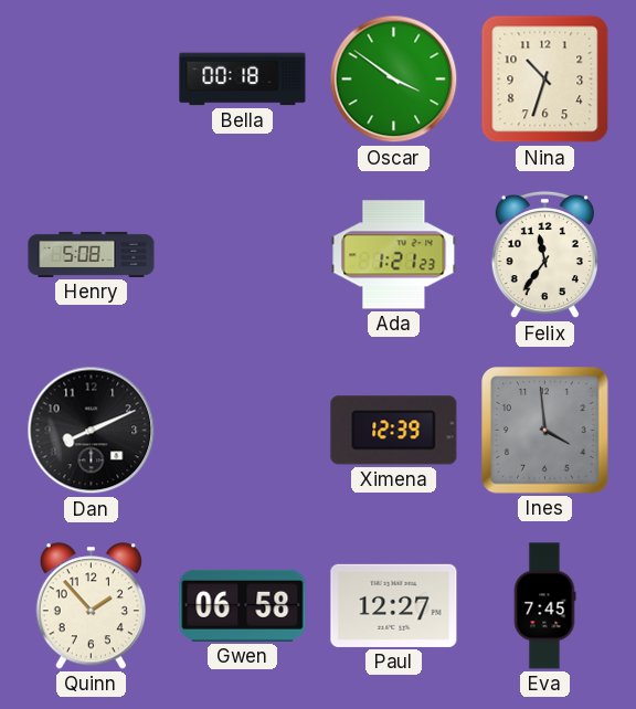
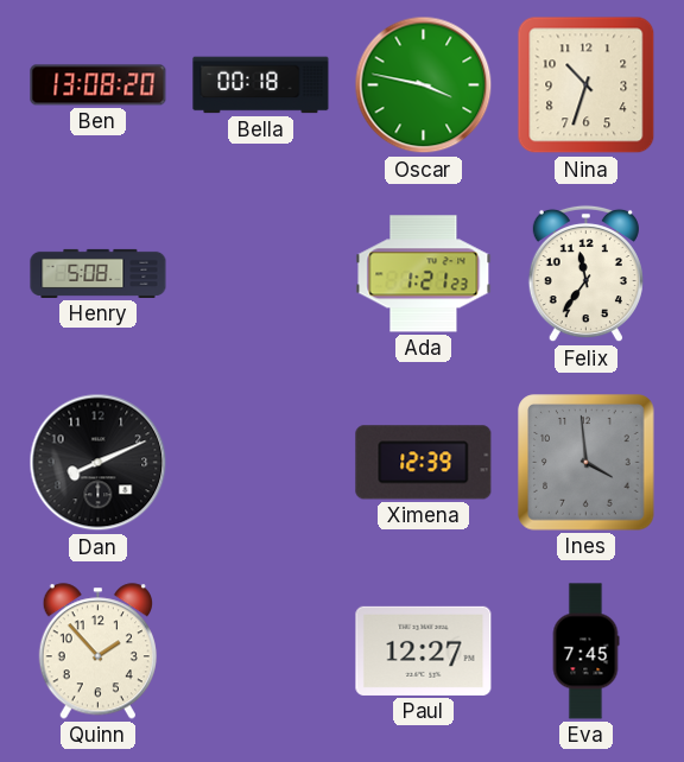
Ben: none -> 13:08 (99, 85)
Oscar: 3:51 -> 3:47 (424, 85)
Gwen: 06:58 -> none (243, 605)
